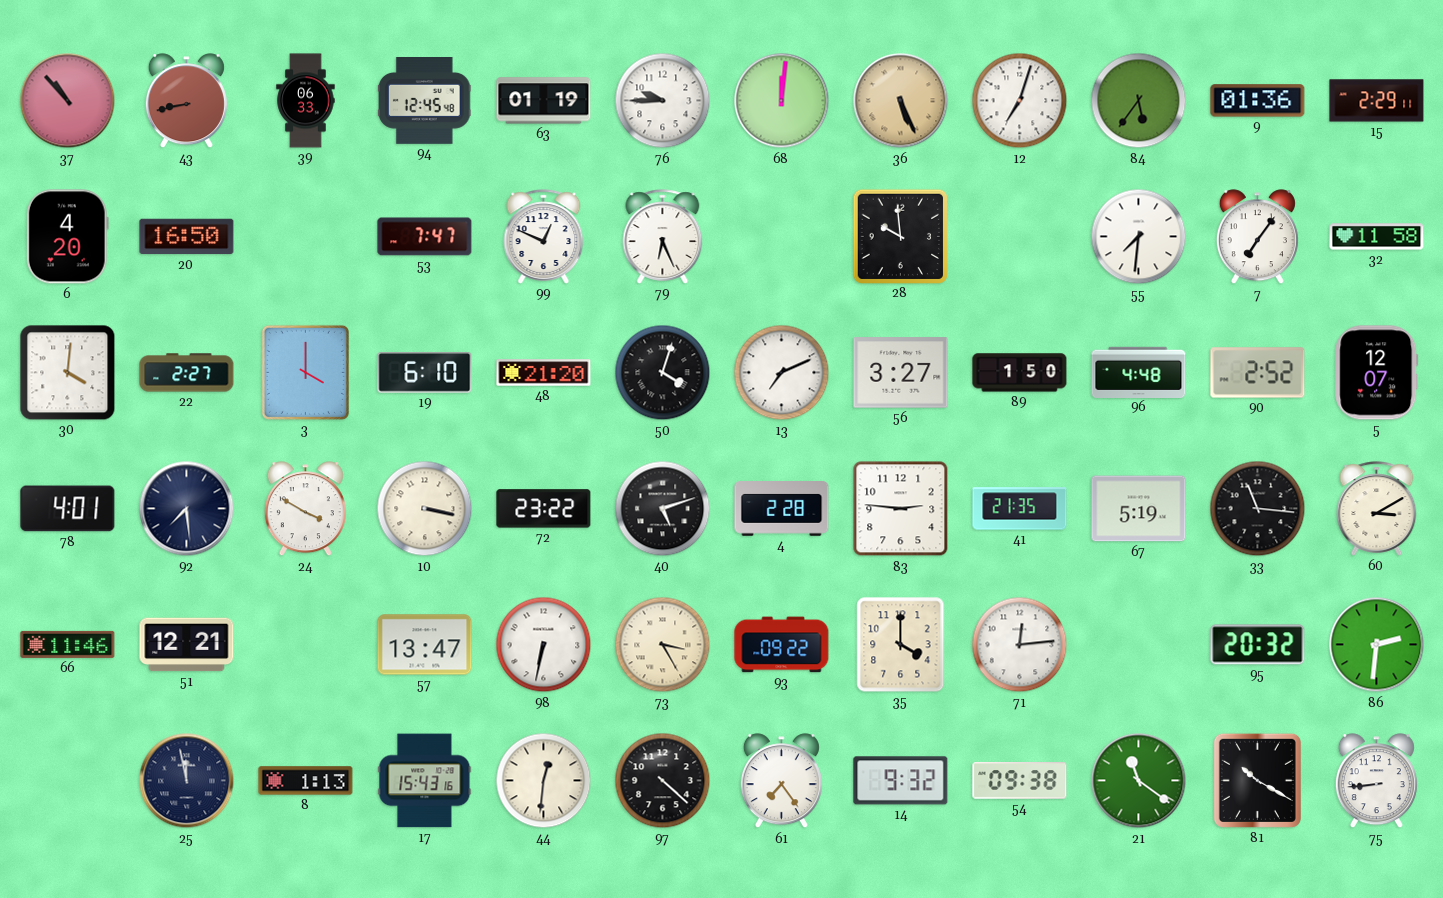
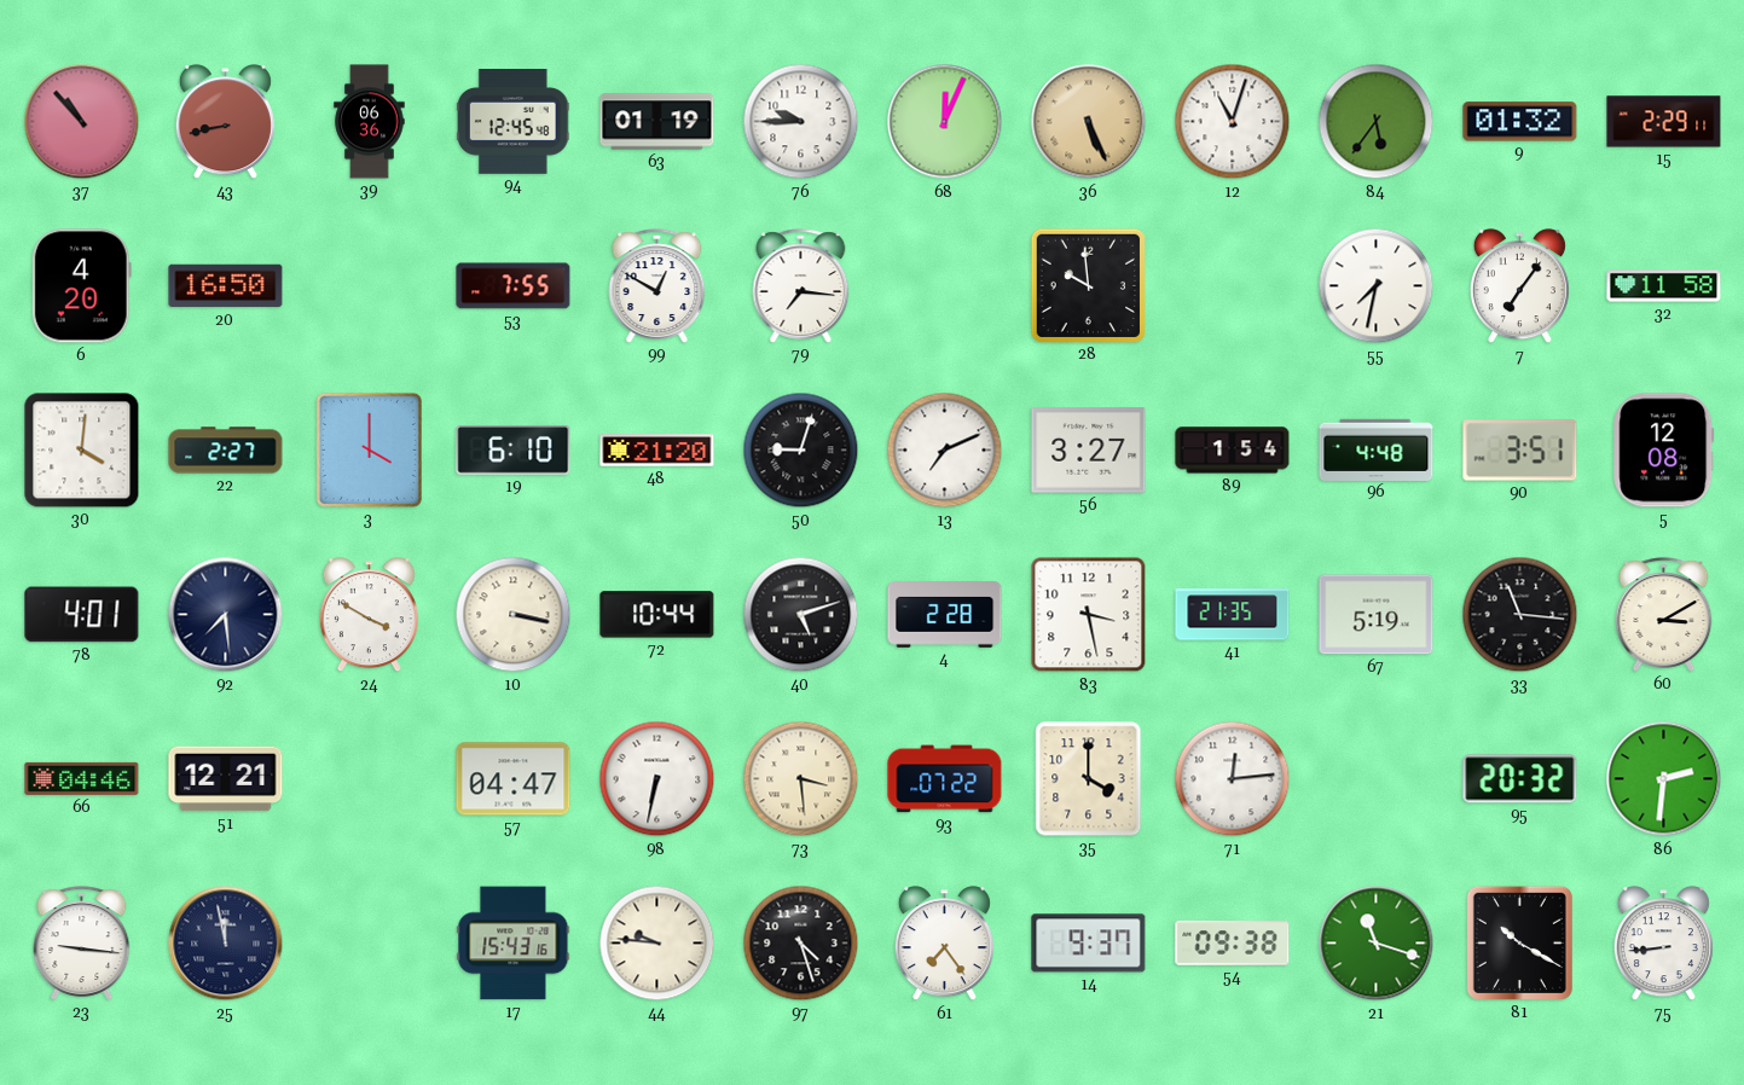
39: 06:33 -> 06:36 (370, 122)
68: 12:01 -> 12:04 (945, 122)
12: 7:03 -> 11:03 (1233, 122)
9: 01:36 -> 01:32 (1520, 122)
53: 7:47 -> 7:55 (514, 286)
99: 12:49 -> 12:50 (657, 286)
79: 6:26 -> 7:16 (801, 286)
55: 7:31 -> 7:32 (1377, 286)
50: 4:03 -> 9:03 (801, 451)
89: 1:50 -> 1:54 (1233, 451)
90: 2:52 -> 3:51 (1520, 451)
5: 12:07 -> 12:08 (1664, 451)
72: 23:22 -> 10:44 (657, 615)
83: 2:46 -> 3:28 (1089, 615)
66: 11:46 -> 04:46 (82, 778)
57: 13:47 -> 04:47 (514, 779)
73: 3:25 -> 3:29 (801, 779)
93: 09:22 -> 07:22 (945, 779)
23: none -> 9:16 (82, 944)
8: 1:13 -> none (306, 781)
44: 12:31 -> 9:46 (657, 944)
97: 4:22 -> 4:27 (801, 944)
14: 9:32 -> 9:37 (1089, 944)
21: 11:21 -> 11:18 (1377, 944)
